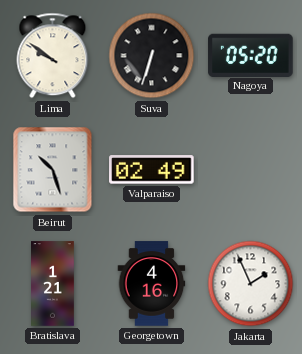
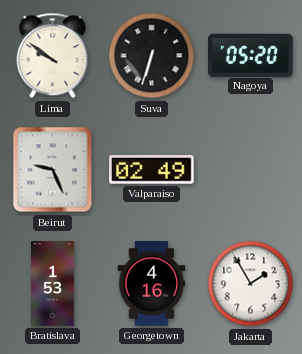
Beirut: 10:27 -> 9:26 (53, 170)
Bratislava: 1:21 -> 1:53 (53, 284)
Jakarta: 1:56 -> 1:55 (251, 284)
